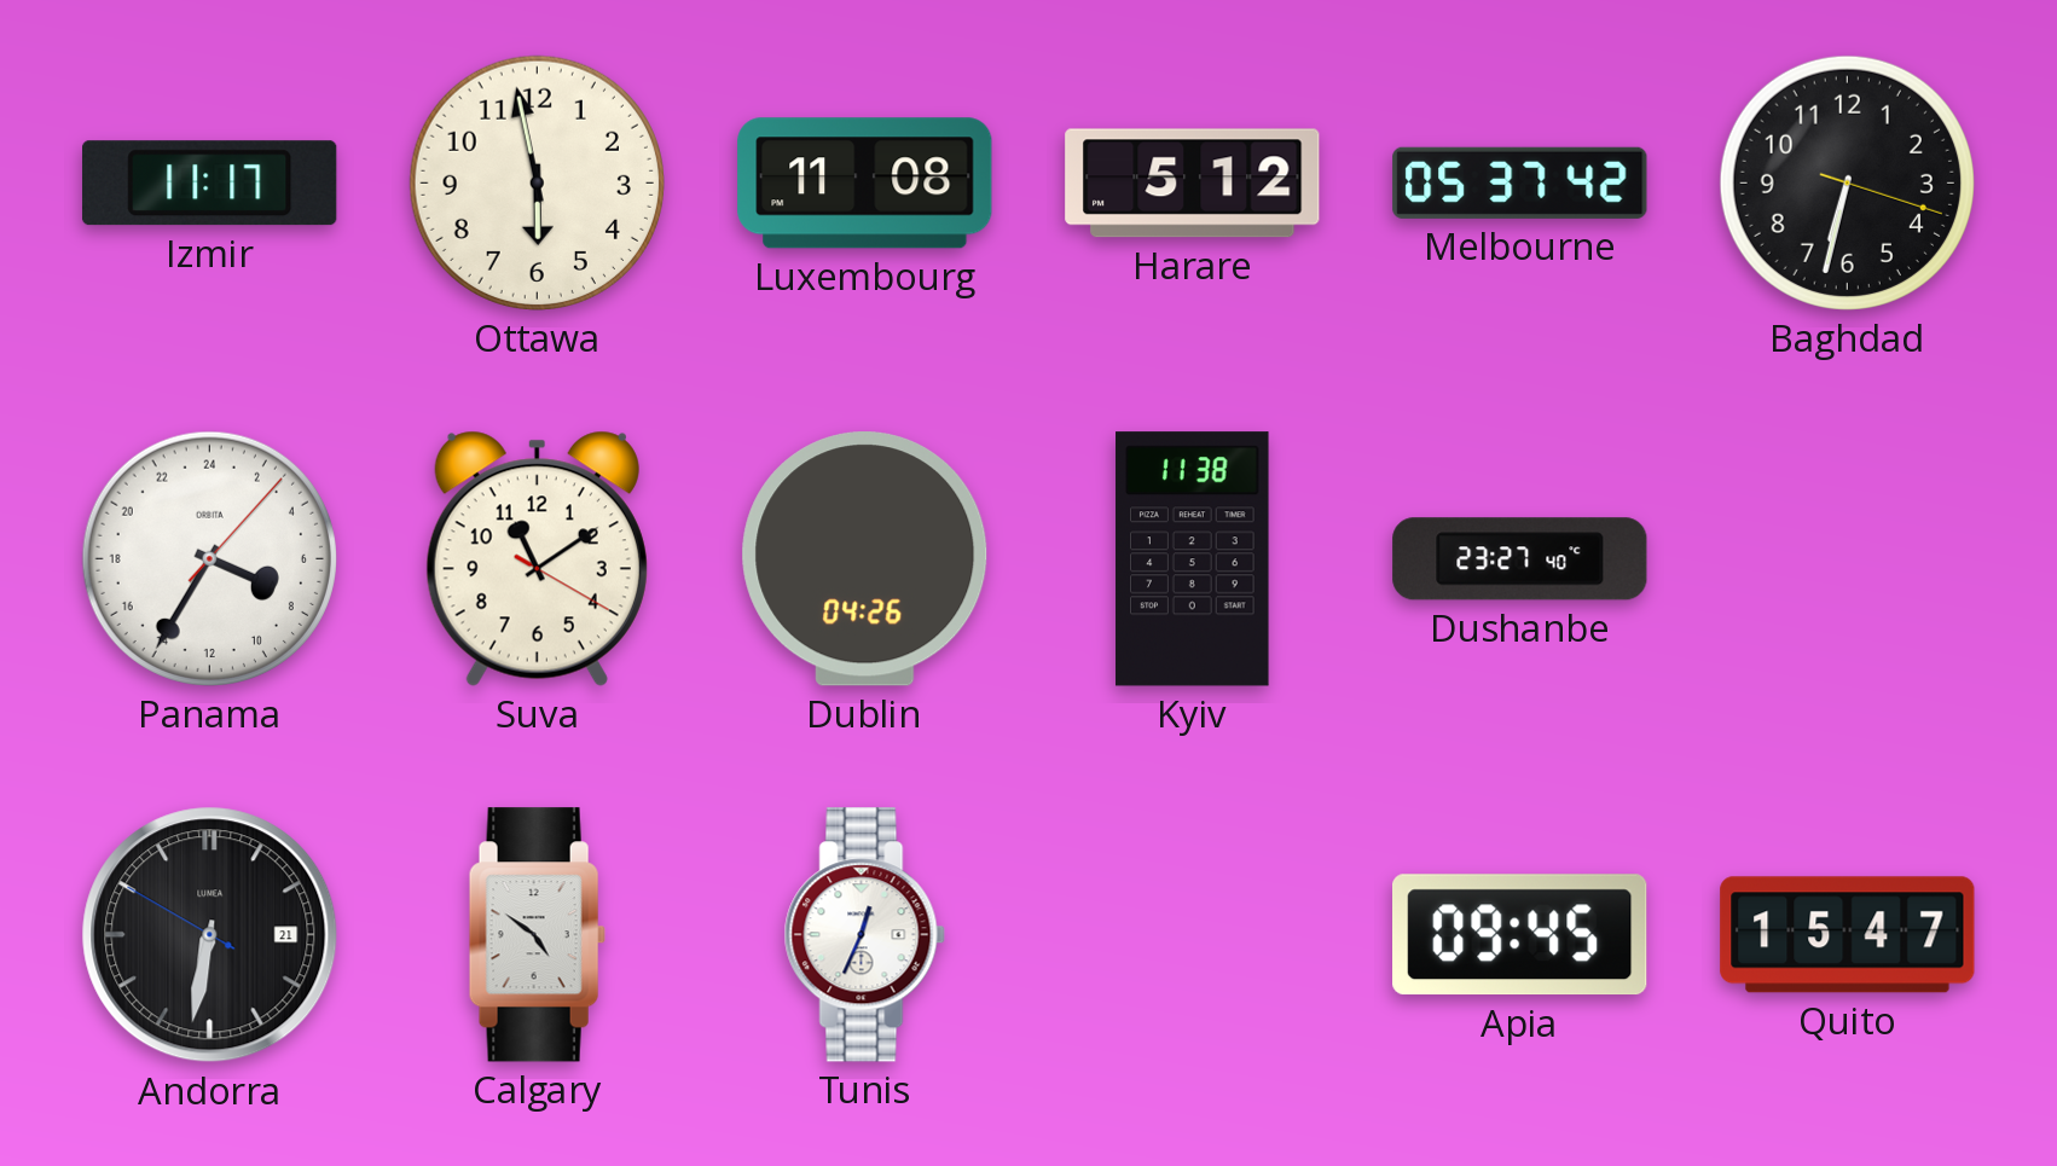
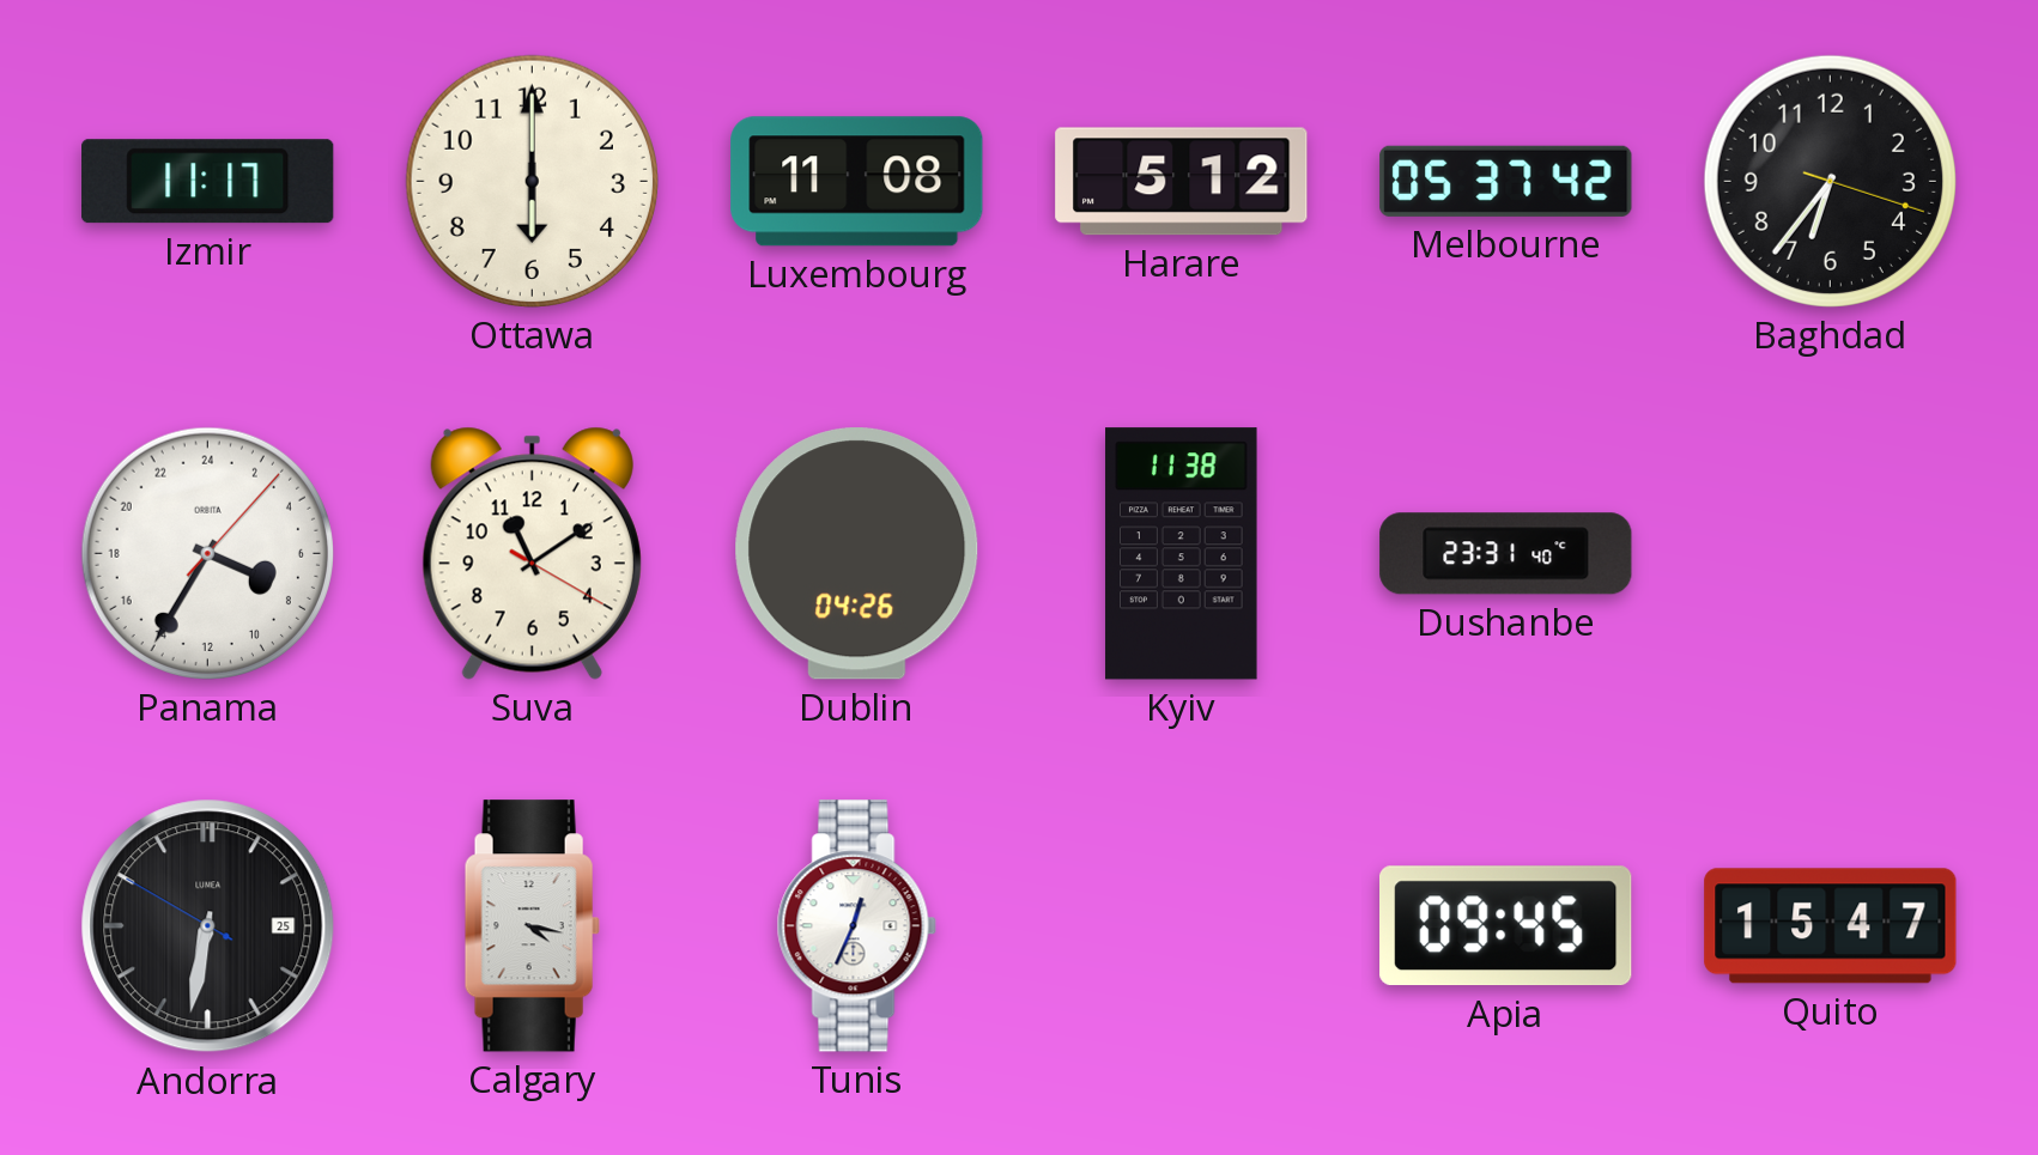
Ottawa: 5:58 -> 6:00 (532, 181)
Baghdad: 6:32 -> 6:36 (1830, 181)
Dushanbe: 23:27 -> 23:31 (1506, 554)
Andorra date: 21 -> 25 (208, 926)
Calgary: 4:51 -> 4:17 (532, 926)
